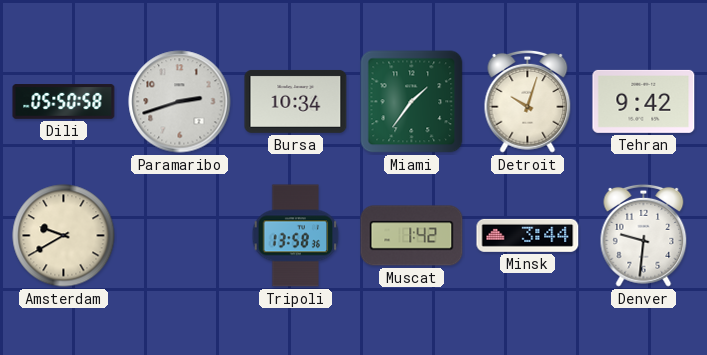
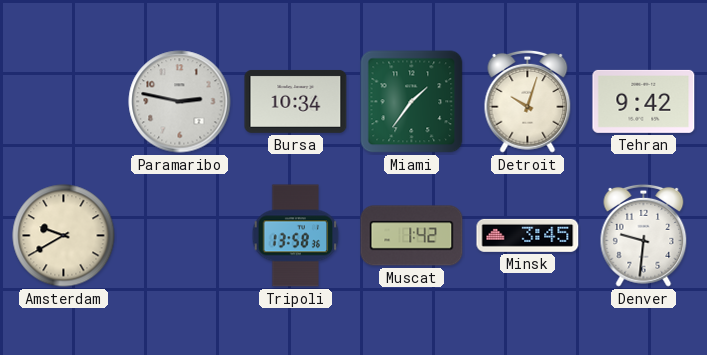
Dili: 05:50 -> none (64, 102)
Paramaribo: 2:42 -> 2:47 (180, 102)
Minsk: 3:44 -> 3:45 (528, 235)
